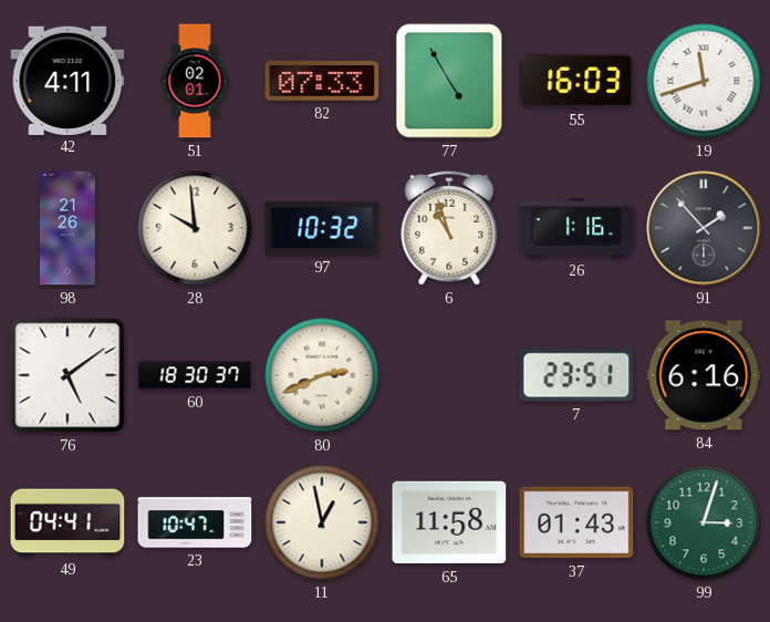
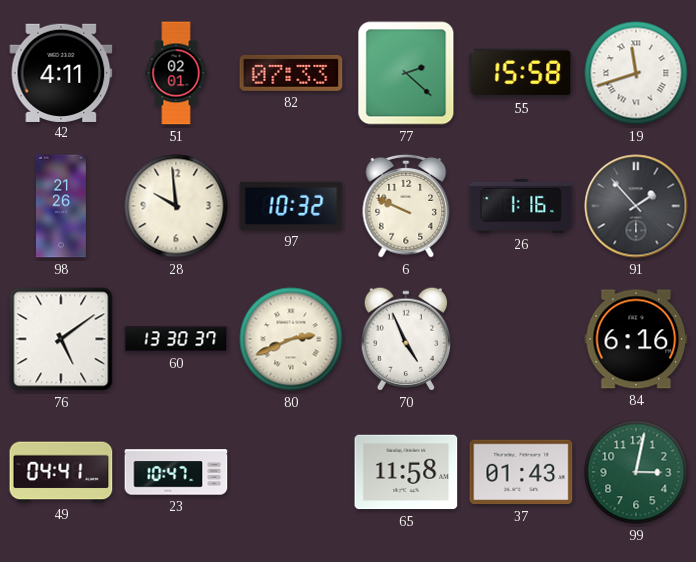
77: 4:55 -> 2:22 (406, 73)
55: 16:03 -> 15:58 (521, 73)
6: 10:57 -> 9:49 (406, 206)
60: 18:30 -> 13:30 (176, 339)
70: none -> 4:56 (405, 339)
7: 23:51 -> none (576, 375)
11: 12:58 -> none (322, 522)
99: 3:03 -> 3:02 (636, 472)
